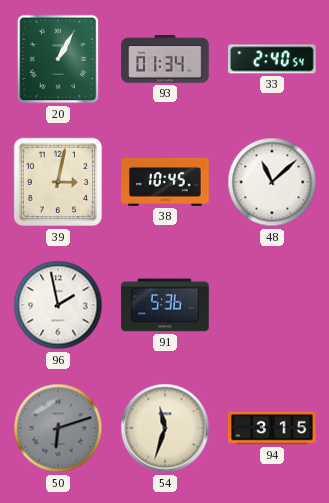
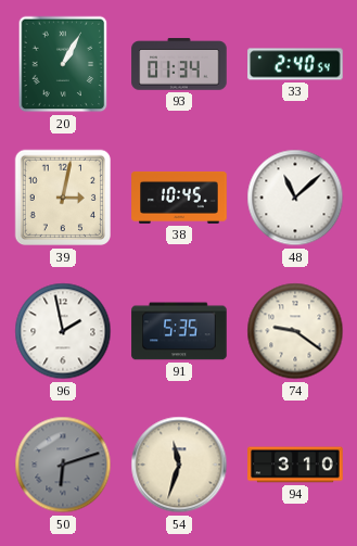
91: 5:36 -> 5:35 (179, 331)
74: none -> 9:21 (295, 331)
94: 3:15 -> 3:10 (295, 465)
